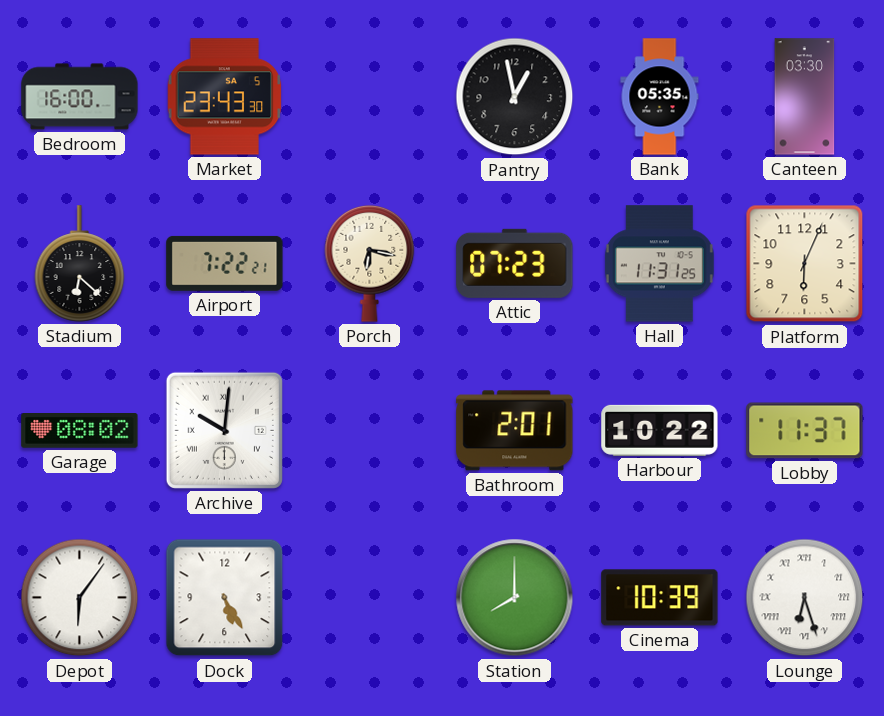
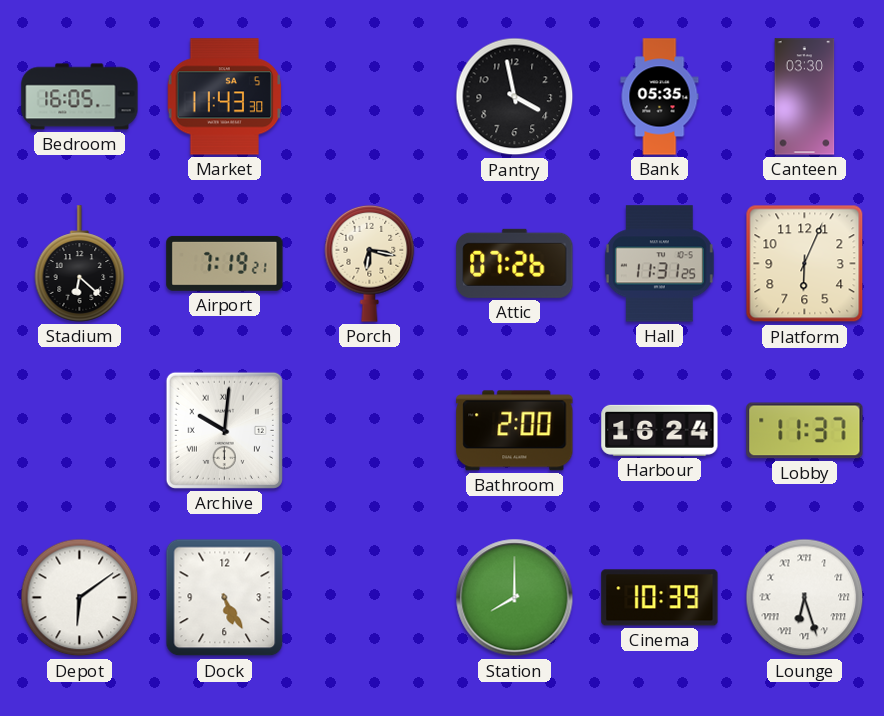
Bedroom: 16:00 -> 16:05 (80, 97)
Market: 23:43 -> 11:43 (225, 97)
Pantry: 12:58 -> 3:58 (515, 97)
Airport: 7:22 -> 7:19 (225, 263)
Attic: 07:23 -> 07:26 (515, 263)
Garage: 08:02 -> none (80, 431)
Bathroom: 2:01 -> 2:00 (515, 431)
Harbour: 10:22 -> 16:24 (660, 430)
Depot: 6:06 -> 6:09 (80, 598)
